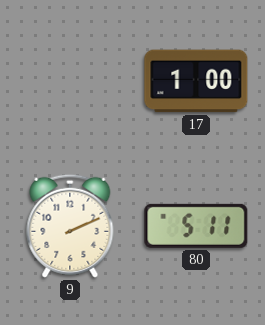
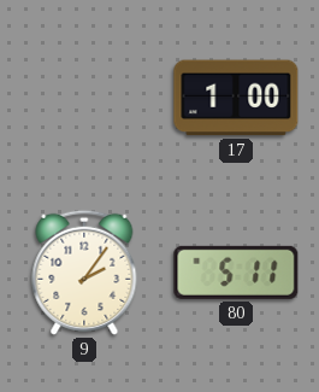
9: 2:11 -> 2:06 (84, 273)
